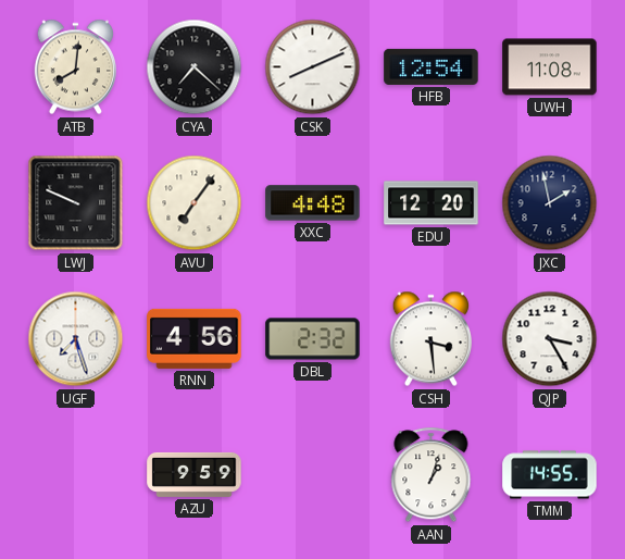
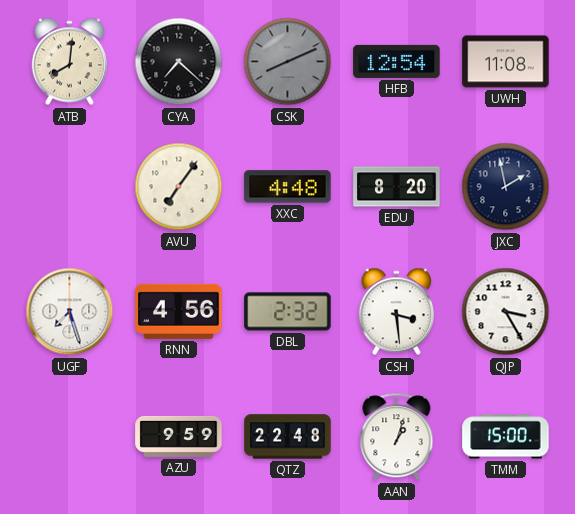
CSK dial: white -> grey (288, 62)
LWJ: 9:49 -> none (76, 203)
EDU: 12:20 -> 8:20 (397, 187)
QTZ: none -> 22:48 (288, 437)
TMM: 14:55 -> 15:00 (506, 437)
